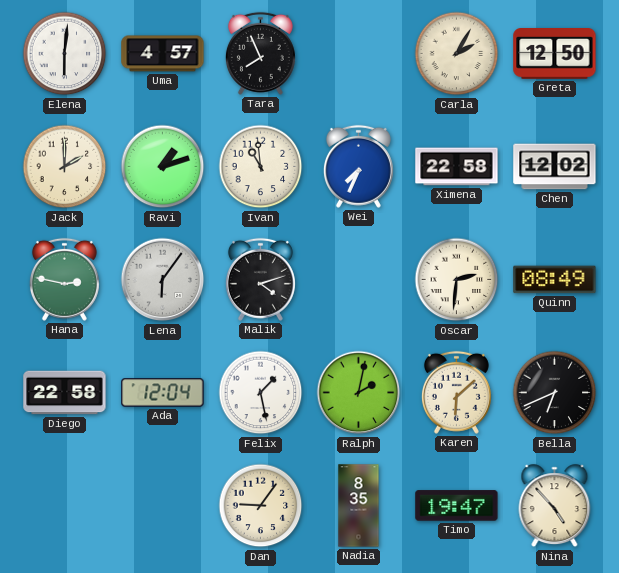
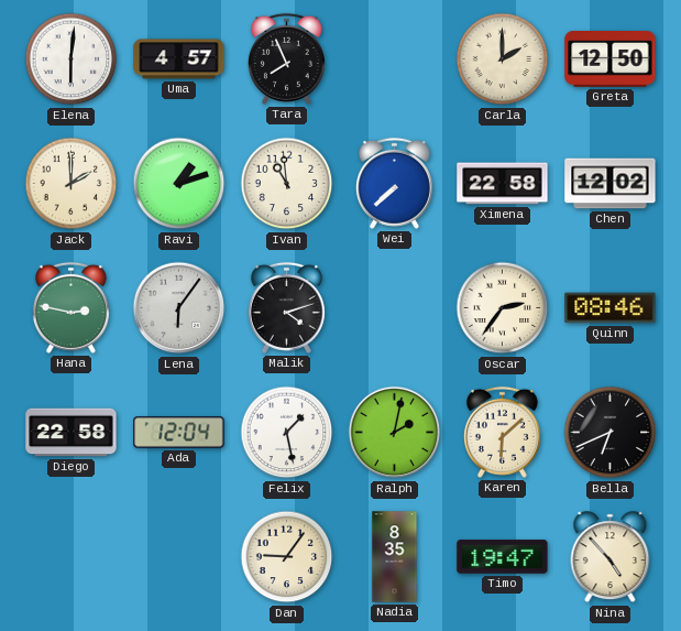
Carla: 2:05 -> 2:00 (503, 59)
Wei: 7:34 -> 7:38 (394, 183)
Oscar: 2:31 -> 2:36 (503, 308)
Quinn: 08:49 -> 08:46 (611, 308)
